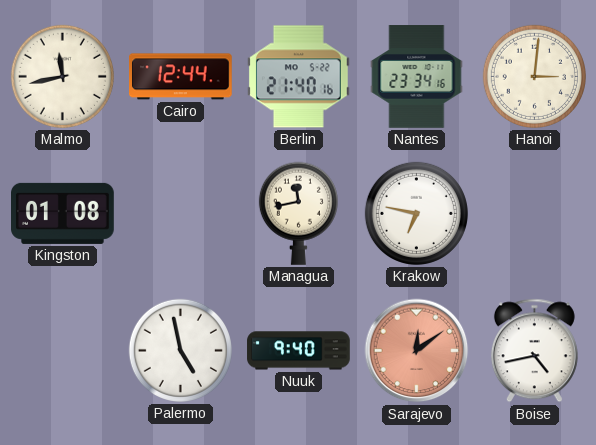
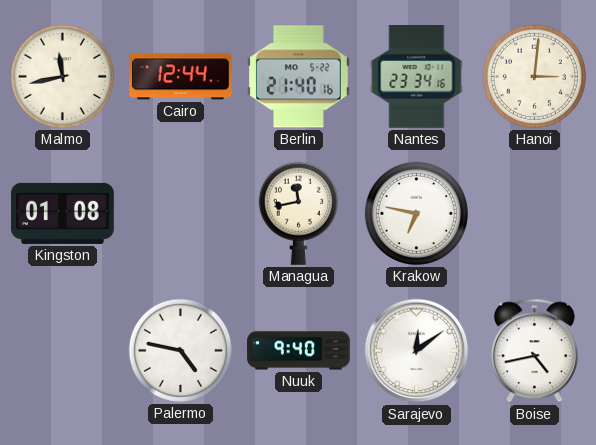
Palermo: 4:58 -> 4:47 (180, 350)
Sarajevo dial: salmon -> white (417, 351)
